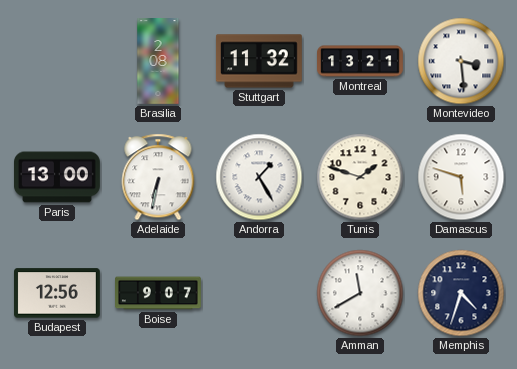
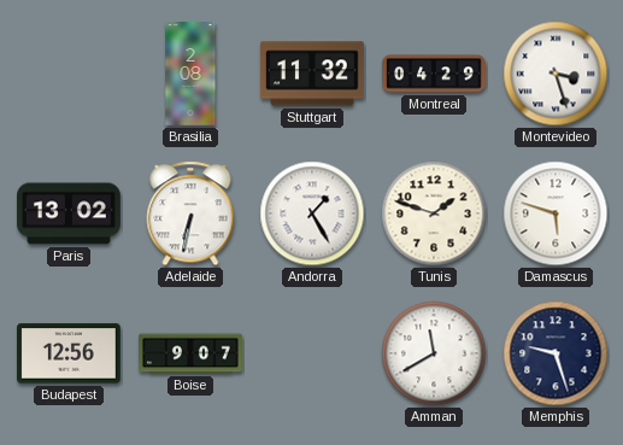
Montreal: 13:21 -> 04:29 (435, 74)
Montevideo: 3:29 -> 3:27 (556, 74)
Paris: 13:00 -> 13:02 (70, 213)
Memphis: 4:33 -> 9:27 (556, 353)
